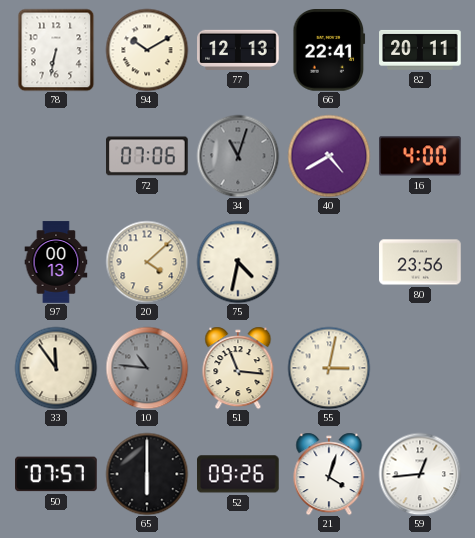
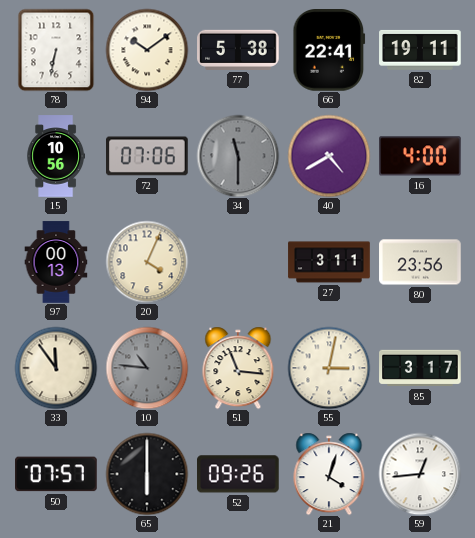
94: 10:10 -> 10:09 (147, 50)
77: 12:13 -> 5:38 (238, 50)
82: 20:11 -> 19:11 (420, 50)
15: none -> 10:56 (55, 156)
34: 11:03 -> 11:30 (238, 156)
20: 4:08 -> 4:04 (147, 262)
75: 4:32 -> none (238, 262)
27: none -> 3:11 (329, 262)
85: none -> 3:17 (420, 368)
